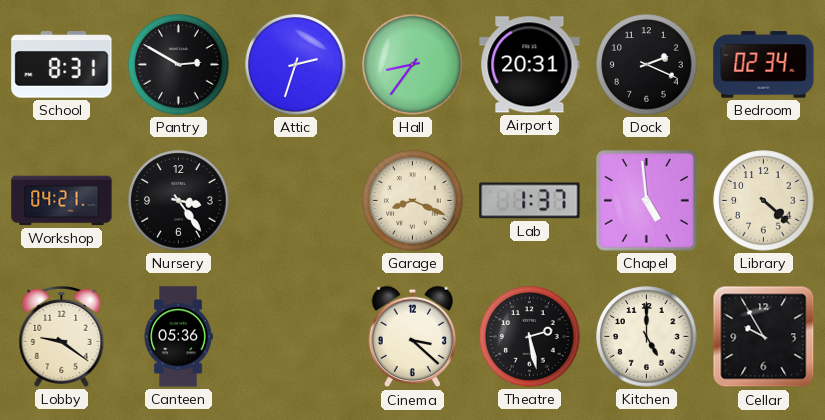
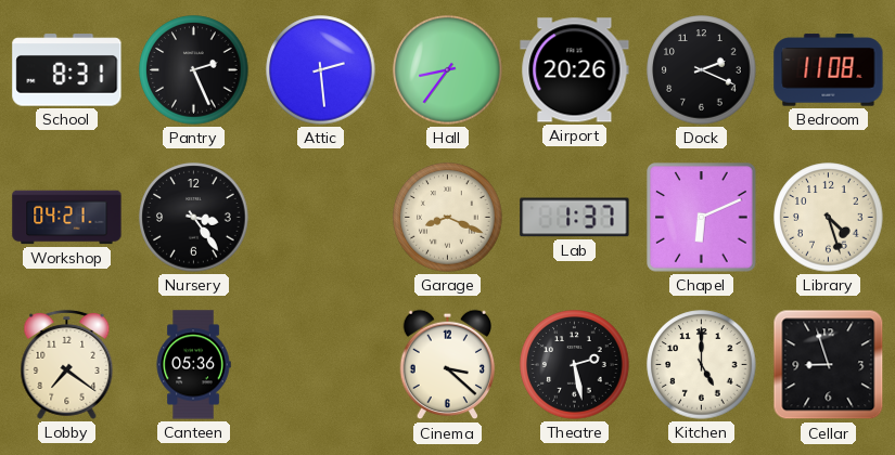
Pantry: 2:50 -> 2:26 (194, 70)
Attic: 2:33 -> 2:29 (321, 70)
Airport: 20:31 -> 20:26 (575, 70)
Bedroom: 02:34 -> 11:08 (829, 70)
Chapel: 4:59 -> 6:11 (702, 218)
Library: 4:22 -> 4:27 (829, 218)
Lobby: 9:21 -> 7:21 (67, 364)
Cellar: 9:55 -> 8:57 (829, 365)
